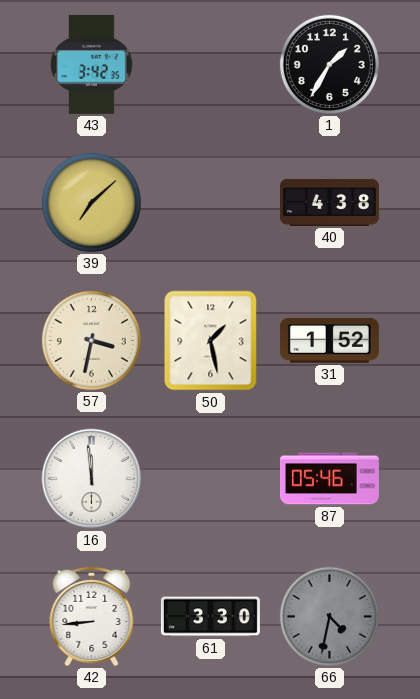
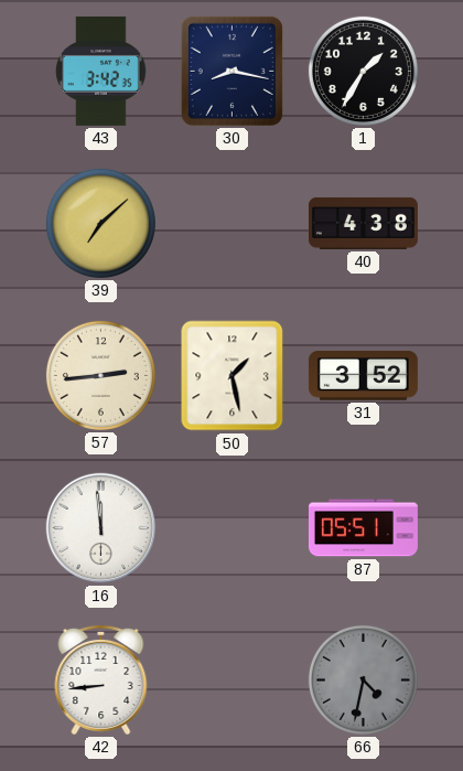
30: none -> 8:17 (232, 71)
57: 3:32 -> 2:44 (100, 375)
31: 1:52 -> 3:52 (363, 376)
87: 05:46 -> 05:51 (363, 528)
61: 3:30 -> none (210, 617)
